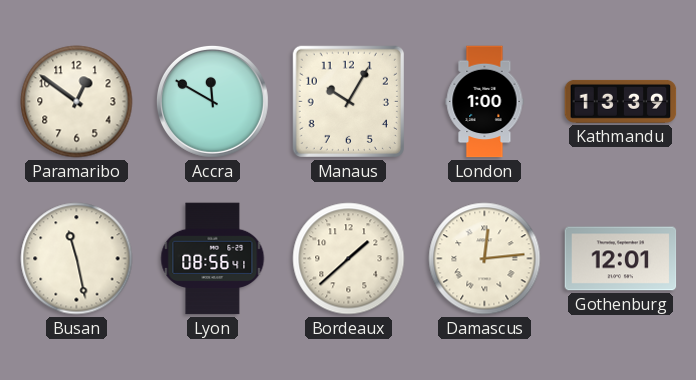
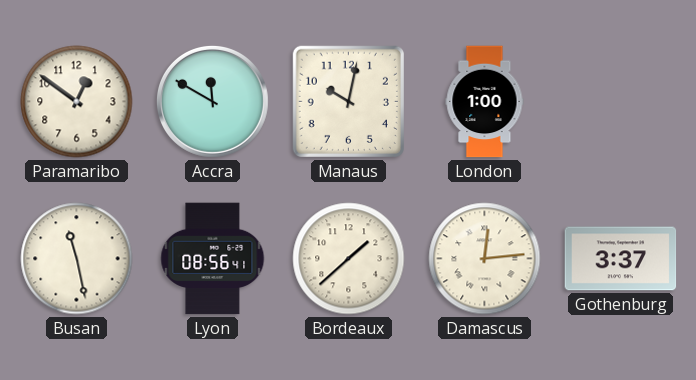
Manaus: 10:05 -> 10:02 (348, 101)
Kathmandu: 13:39 -> none (621, 101)
Gothenburg: 12:01 -> 3:37 (621, 259)
